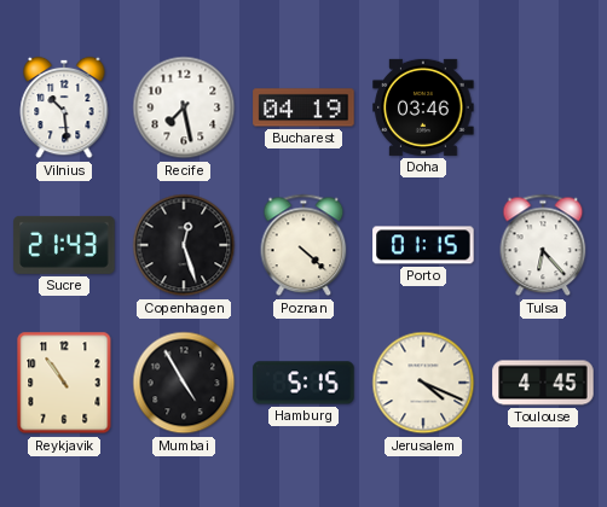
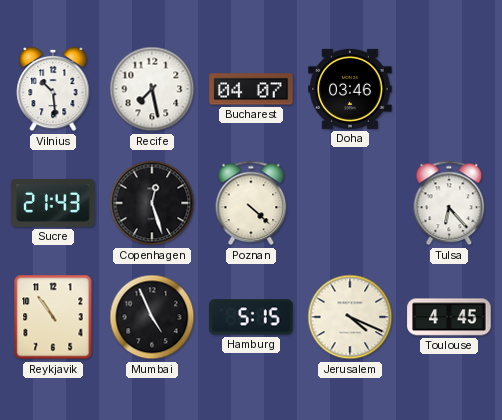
Bucharest: 04:19 -> 04:07 (251, 89)
Porto: 01:15 -> none (423, 245)
Mumbai: 4:55 -> 4:56 (152, 317)
